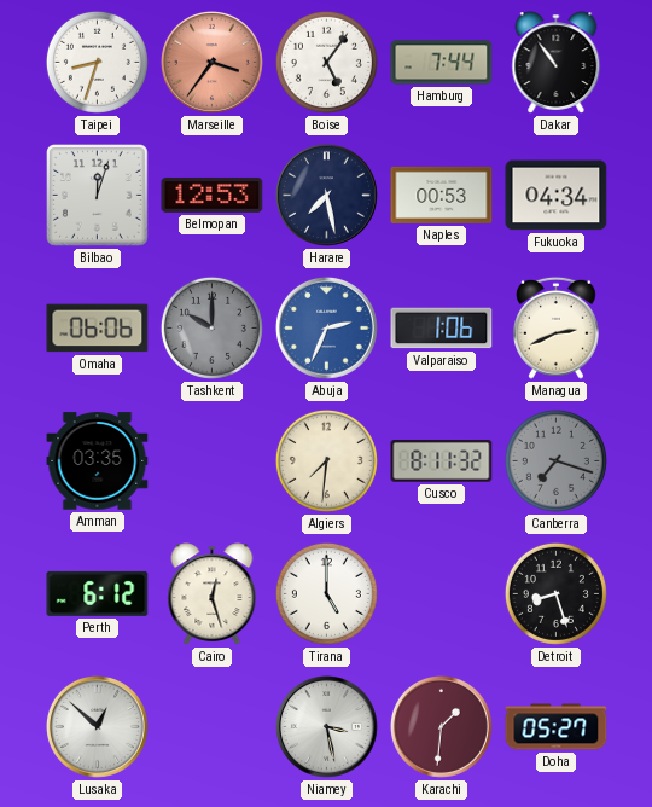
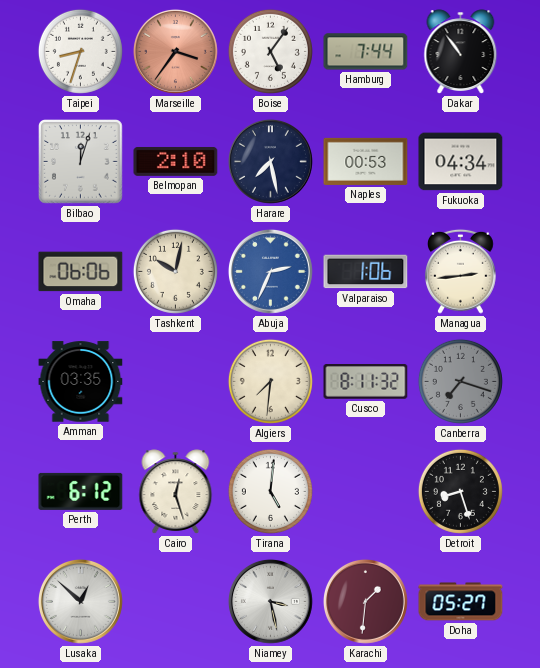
Belmopan: 12:53 -> 2:10 (176, 161)
Tashkent: 10:00 -> 10:02 (175, 271)
Tashkent dial: grey -> cream (175, 271)
Managua: 2:41 -> 2:44 (461, 271)
Tirana: 5:00 -> 5:01 (270, 491)
